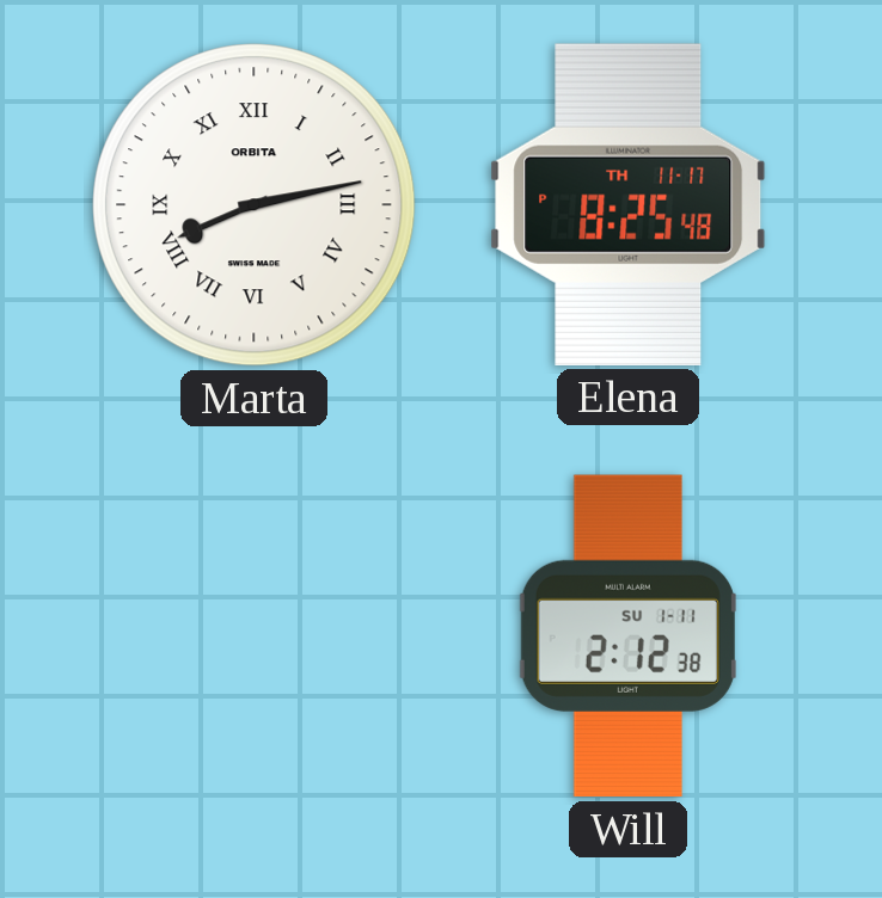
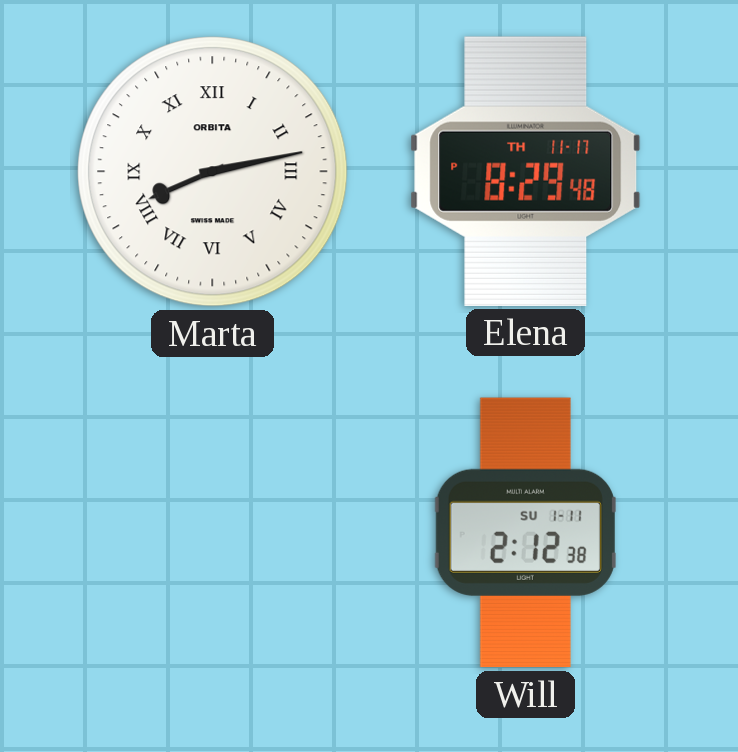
Elena: 8:25 -> 8:29 (526, 171)
